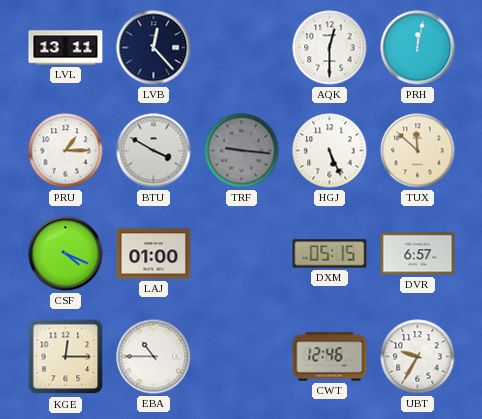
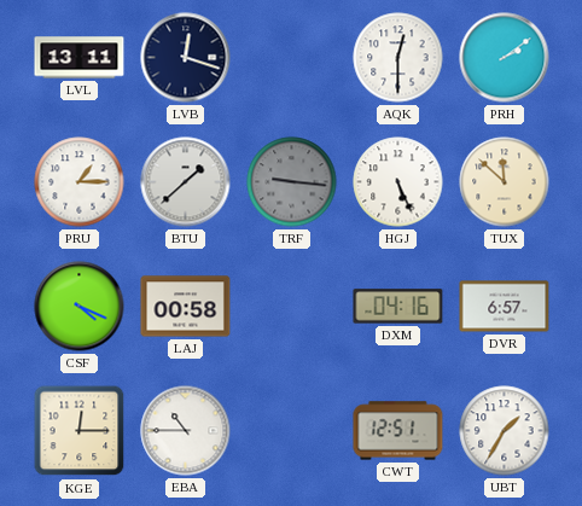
LVB: 12:23 -> 12:18 (186, 58)
PRH: 12:02 -> 2:09 (505, 58)
BTU: 3:50 -> 1:38 (186, 182)
LAJ: 01:00 -> 00:58 (186, 307)
DXM: 05:15 -> 04:16 (398, 307)
CWT: 12:46 -> 12:51 (398, 431)
UBT: 9:35 -> 1:35 (505, 431)
